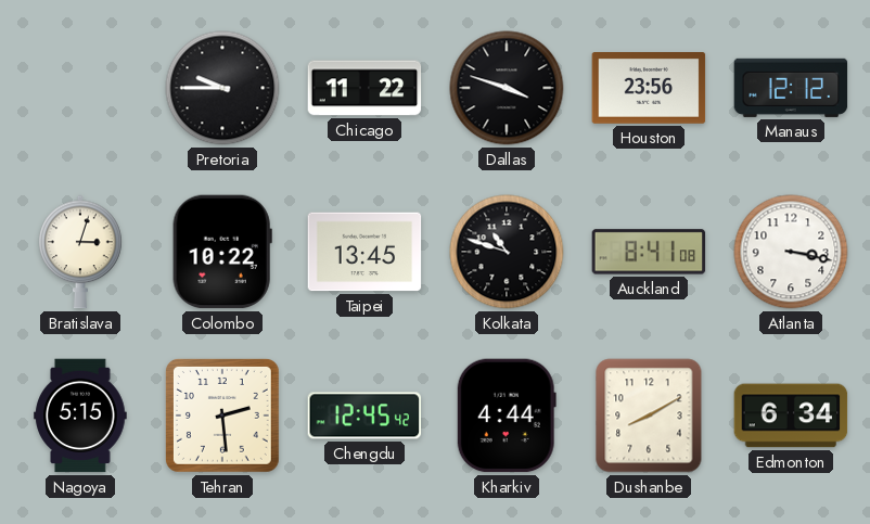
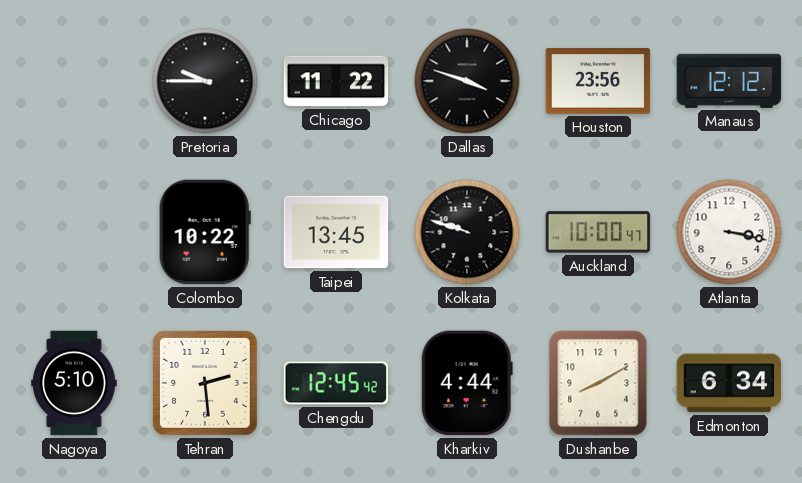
Bratislava: 3:03 -> none (80, 252)
Kolkata: 10:48 -> 9:48 (467, 232)
Auckland: 8:41 -> 10:00 (598, 232)
Nagoya: 5:15 -> 5:10 (74, 383)
